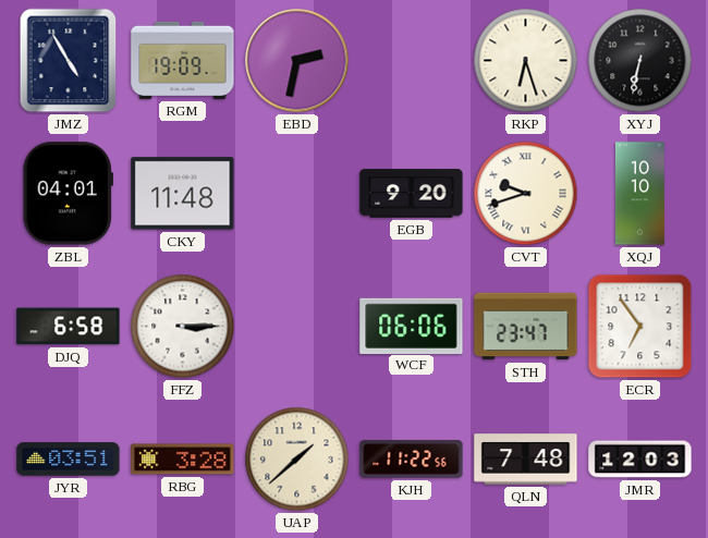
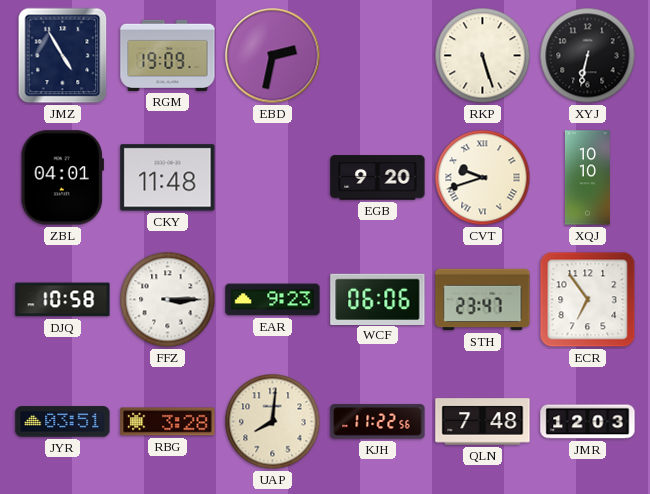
RKP: 6:27 -> 5:27 (483, 56)
DJQ: 6:58 -> 10:58 (63, 300)
EAR: none -> 9:23 (273, 300)
UAP: 1:38 -> 8:01 (273, 422)
